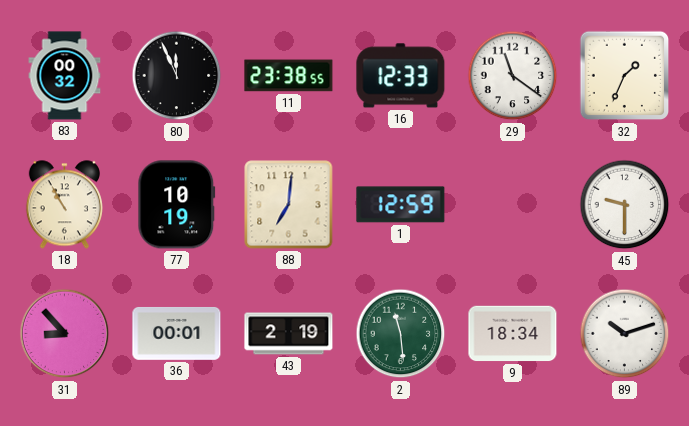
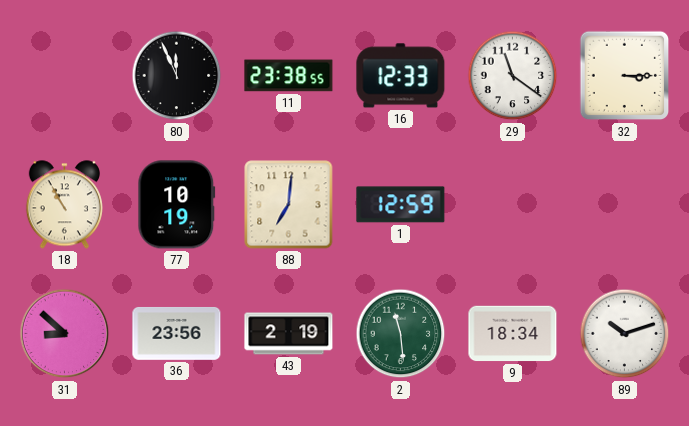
83: 00:32 -> none (65, 76)
32: 1:34 -> 3:15 (625, 76)
45: 9:30 -> none (625, 205)
31: 8:53 -> 8:52 (65, 334)
36: 00:01 -> 23:56 (177, 333)
